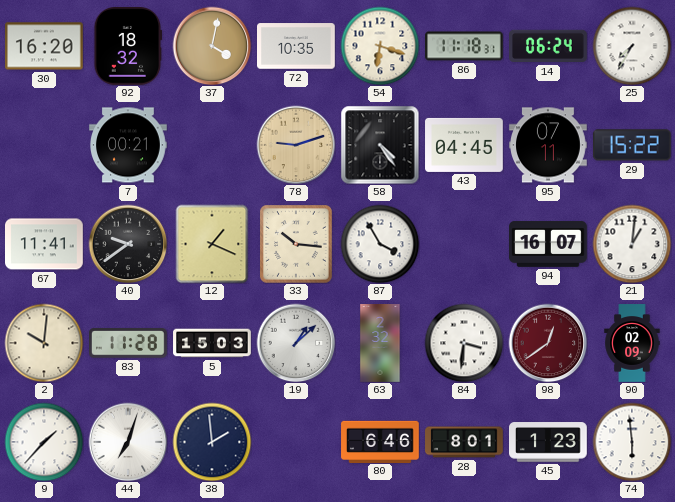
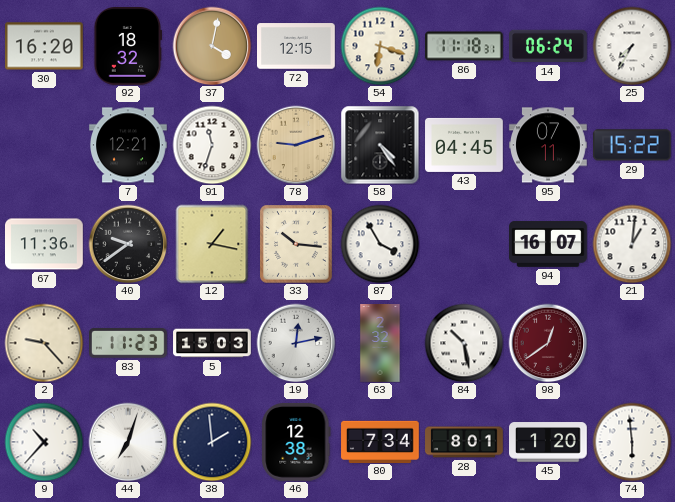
72: 10:35 -> 12:15 (297, 46)
7: 00:21 -> 12:21 (129, 145)
91: none -> 11:33 (212, 145)
67: 11:41 -> 11:36 (45, 244)
12: 1:19 -> 1:17 (212, 244)
2: 10:01 -> 9:23 (44, 343)
83: 11:28 -> 11:23 (129, 343)
19: 1:08 -> 12:13 (296, 343)
84: 3:31 -> 10:28 (464, 343)
90: 02:09 -> none (632, 343)
9: 1:37 -> 10:37 (44, 442)
46: none -> 12:38 (296, 443)
80: 6:46 -> 7:34 (380, 441)
45: 1:23 -> 1:20 (549, 442)
